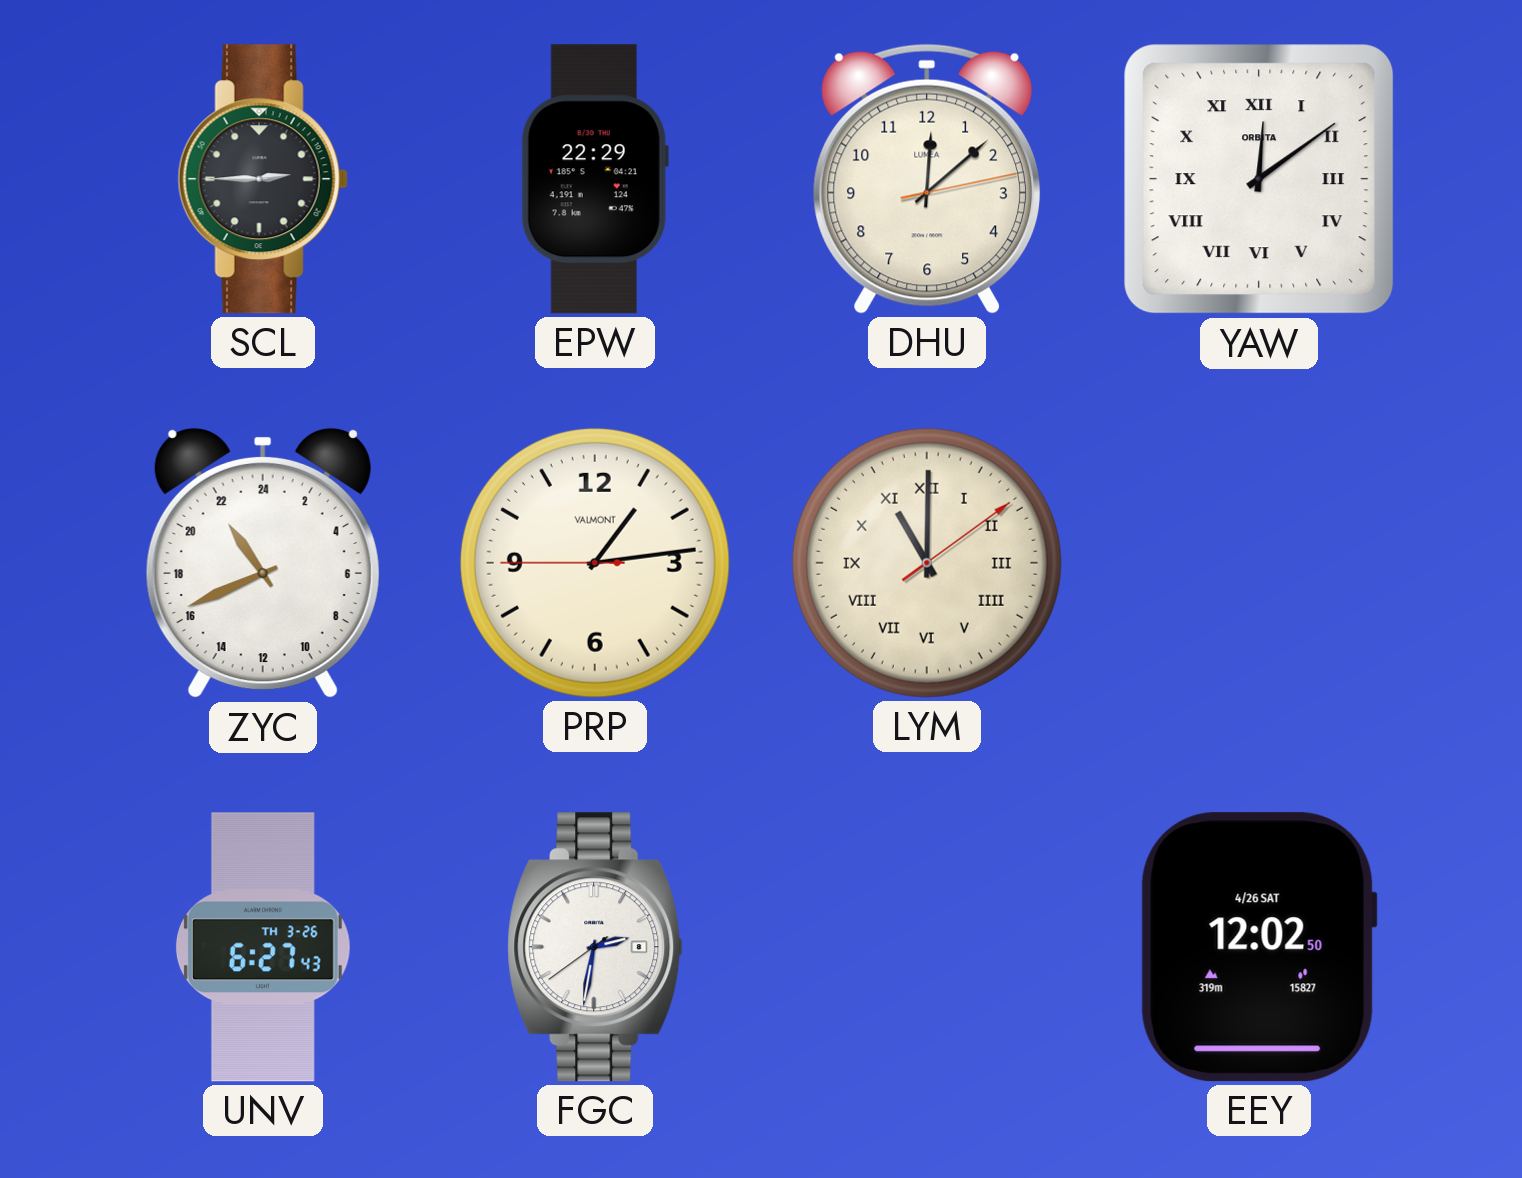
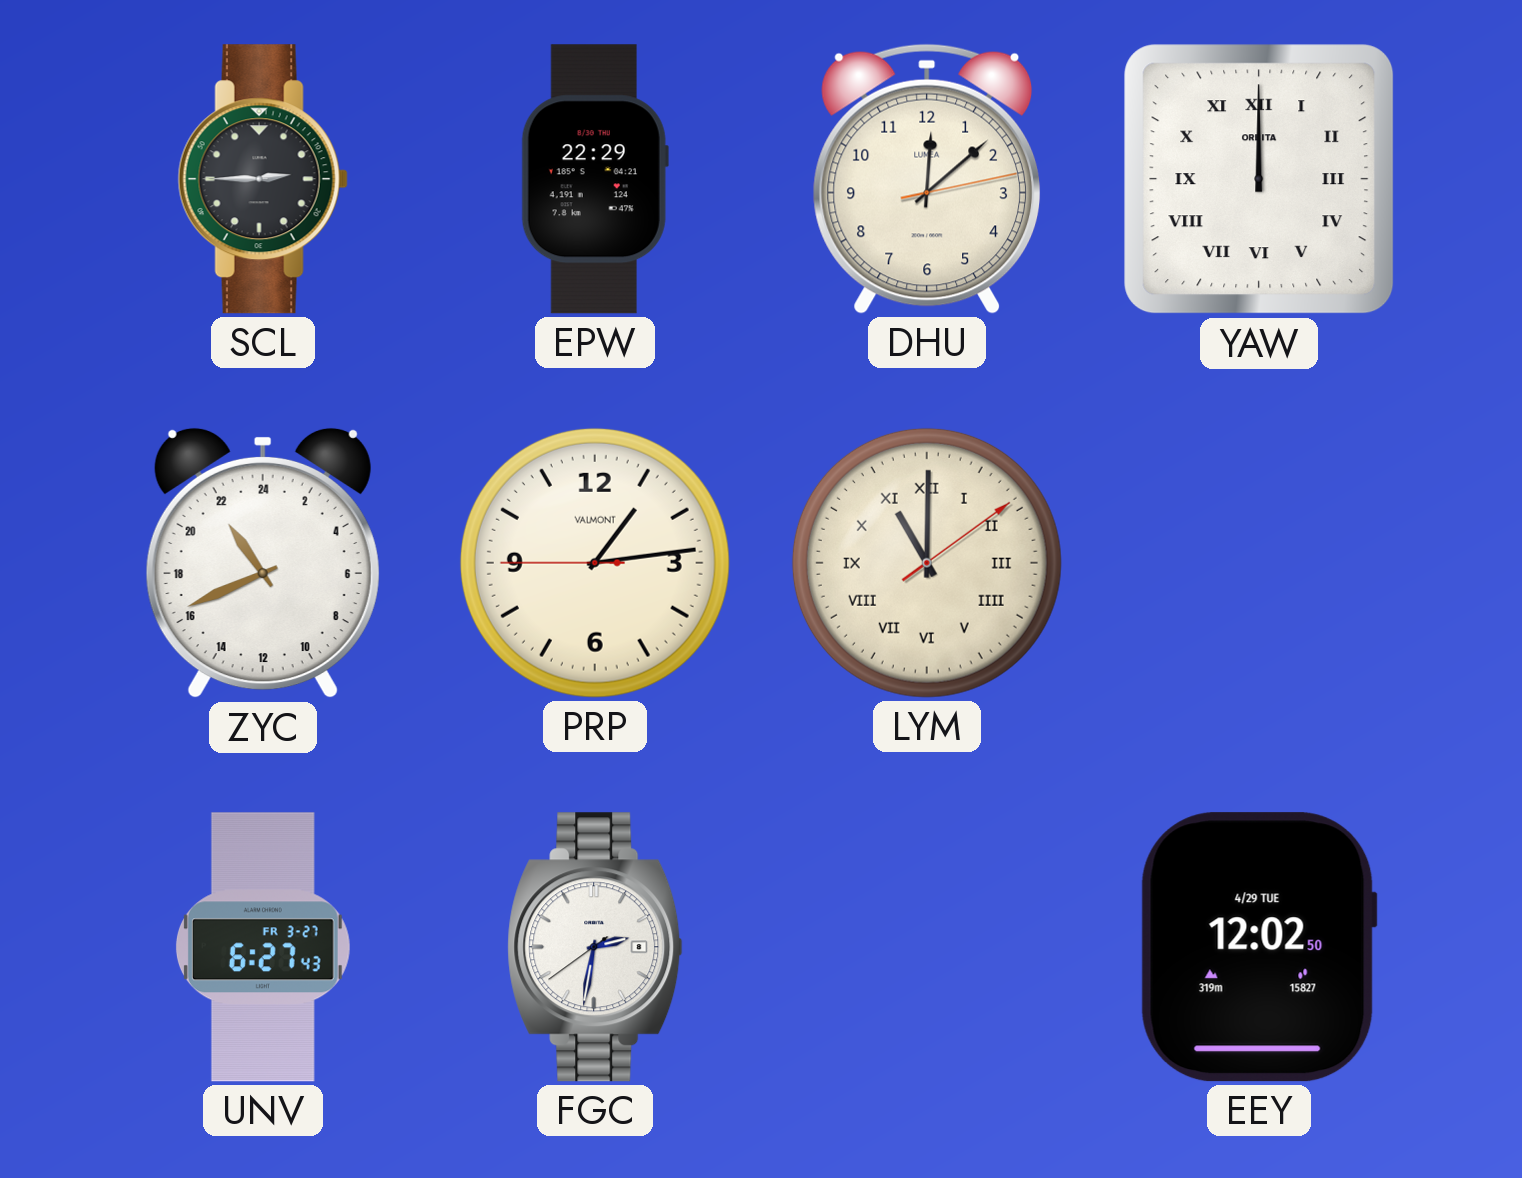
YAW: 12:09 -> 12:00 (1259, 179)
UNV date: TH 3-26 -> FR 3-27 (263, 947)
EEY date: 4/26 SAT -> 4/29 TUE (1259, 947)
